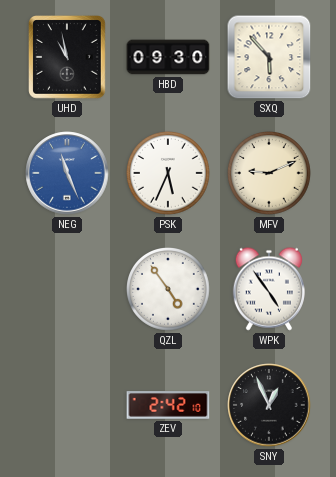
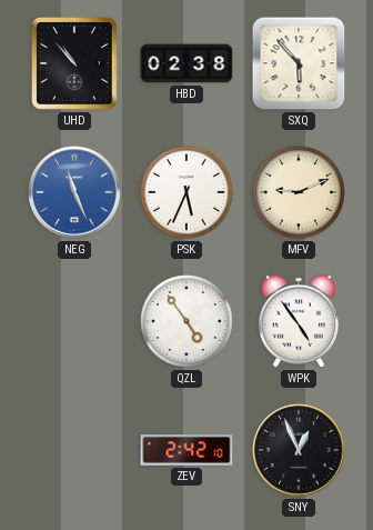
UHD: 10:58 -> 10:53 (75, 64)
HBD: 09:30 -> 02:38 (186, 63)
